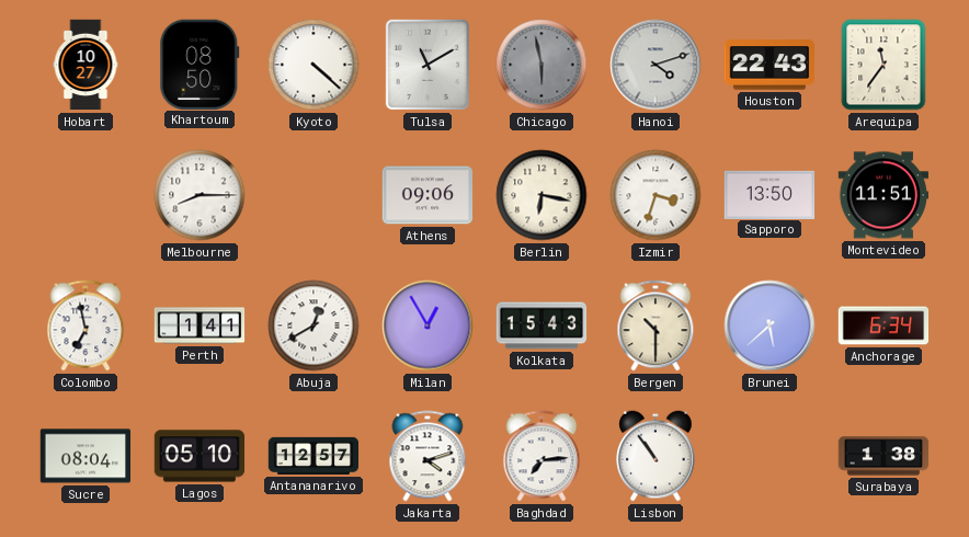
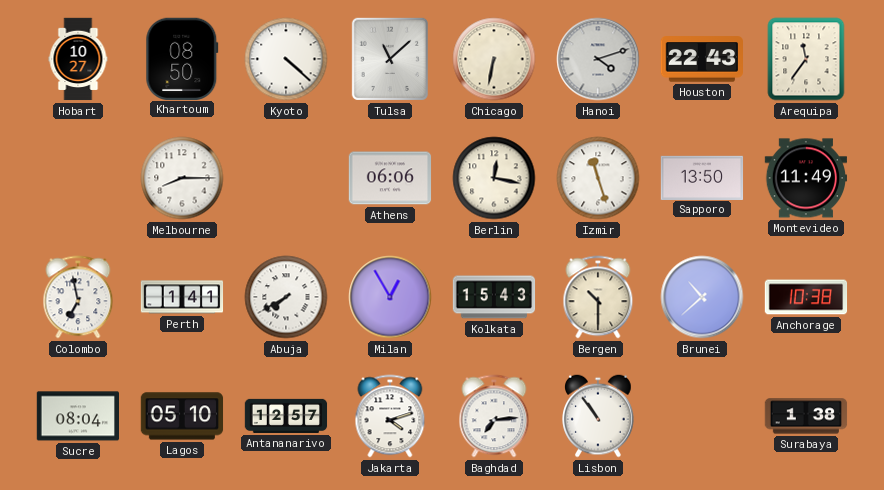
Tulsa: 11:10 -> 11:08 (390, 59)
Chicago: 5:58 -> 6:32 (494, 59)
Chicago dial: grey -> cream (494, 59)
Athens: 09:06 -> 06:06 (390, 178)
Berlin: 6:17 -> 12:17 (494, 178)
Izmir: 3:33 -> 11:27 (598, 178)
Montevideo: 11:51 -> 11:49 (806, 178)
Abuja: 12:40 -> 7:40 (286, 297)
Brunei: 5:38 -> 10:38 (702, 297)
Anchorage: 6:34 -> 10:38 (806, 297)
